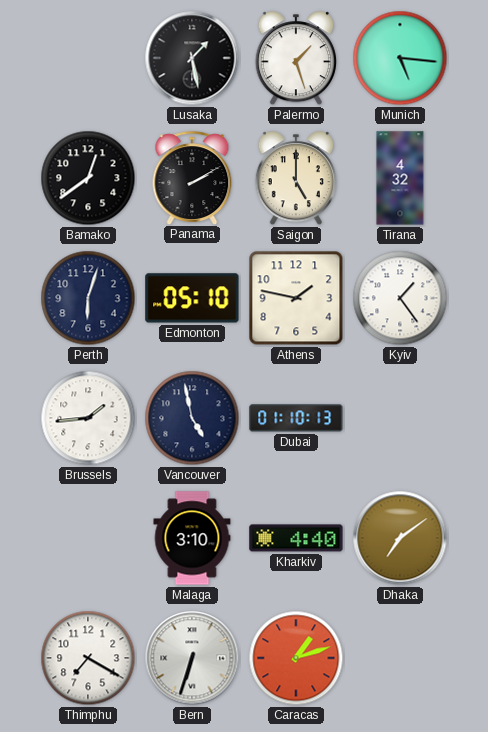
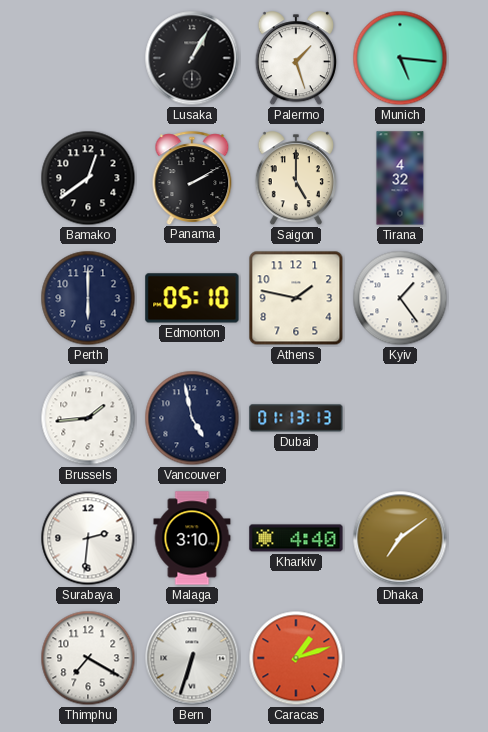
Lusaka: 1:28 -> 1:05 (192, 58)
Perth: 6:03 -> 6:00 (88, 298)
Dubai: 01:10 -> 01:13 (296, 418)
Surabaya: none -> 2:31 (88, 538)
